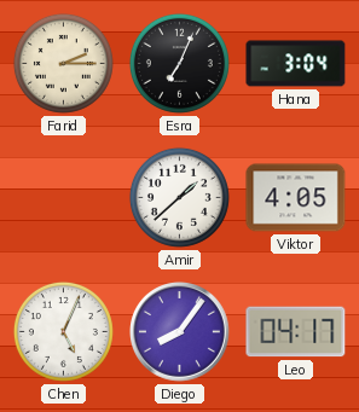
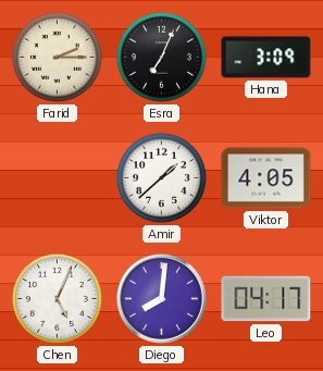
Hana: 3:04 -> 3:09 (266, 58)
Diego: 8:06 -> 8:01 (162, 299)
